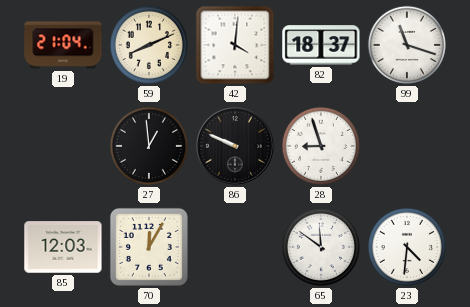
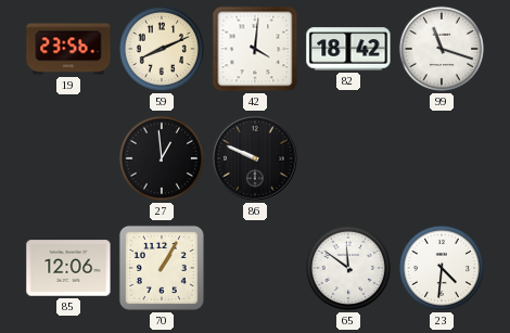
19: 21:04 -> 23:56 (68, 49)
82: 18:37 -> 18:42 (348, 49)
28: 8:57 -> none (321, 146)
85: 12:03 -> 12:06 (68, 268)
70: 12:05 -> 1:05 (162, 268)
